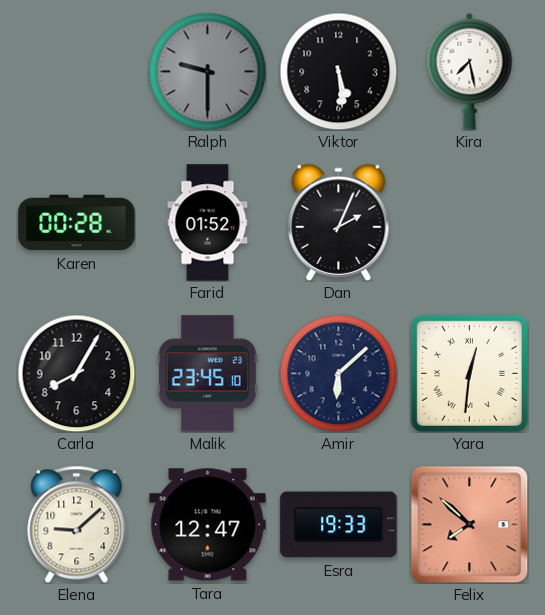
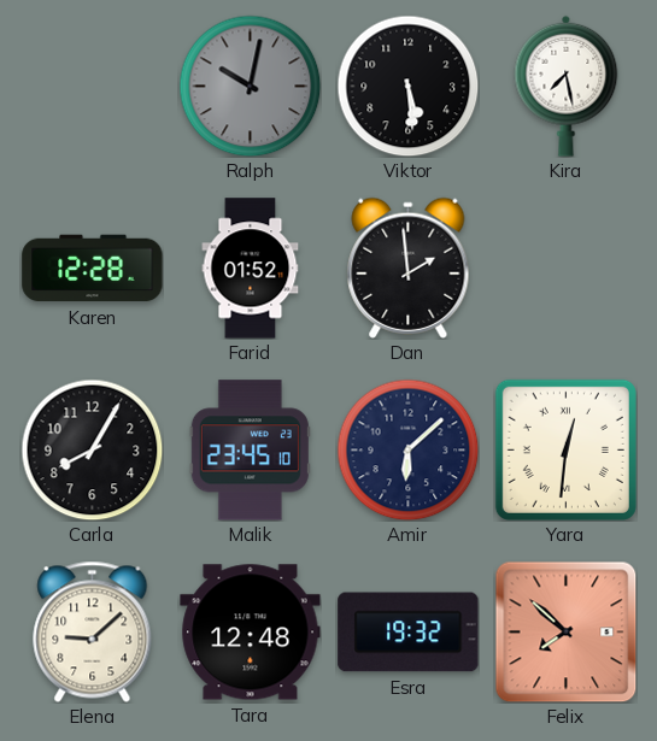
Ralph: 9:30 -> 10:02 (250, 86)
Karen: 00:28 -> 12:28 (93, 269)
Dan: 2:04 -> 1:59 (409, 267)
Tara: 12:47 -> 12:48 (251, 633)
Esra: 19:33 -> 19:32 (409, 633)
